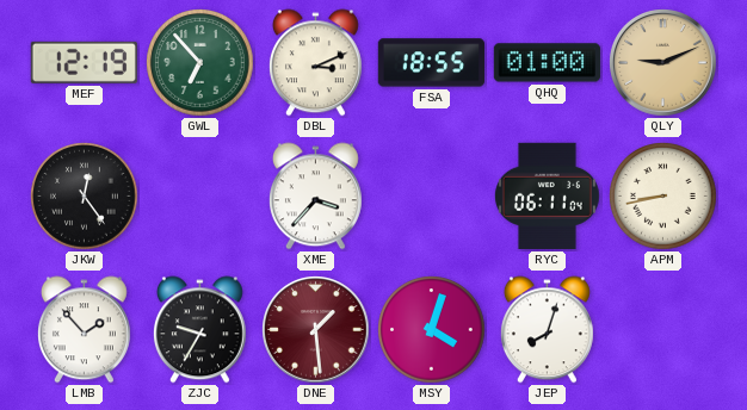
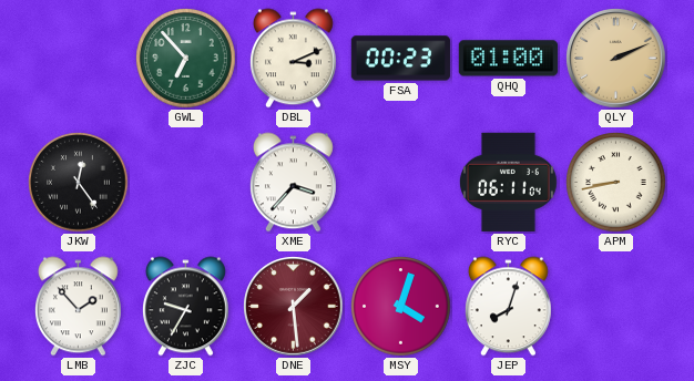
MEF: 12:19 -> none (84, 62)
FSA: 18:55 -> 00:23 (400, 59)
QLY: 9:11 -> 2:11 (616, 59)
